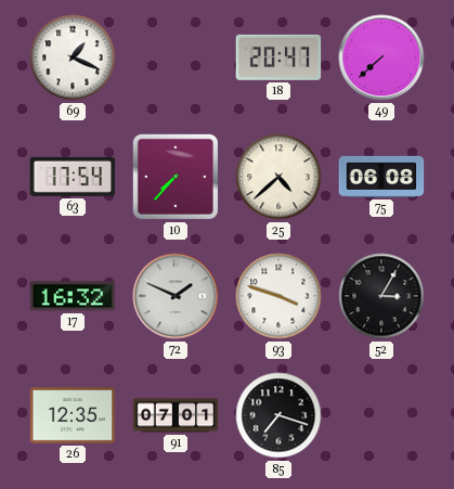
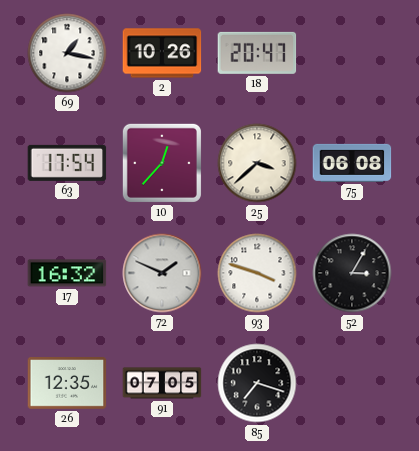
69: 1:19 -> 1:17 (67, 53)
2: none -> 10:26 (162, 53)
49: 7:38 -> none (381, 57)
10: 7:37 -> 12:37 (162, 163)
25: 4:38 -> 3:38 (257, 163)
91: 07:01 -> 07:05 (162, 383)
